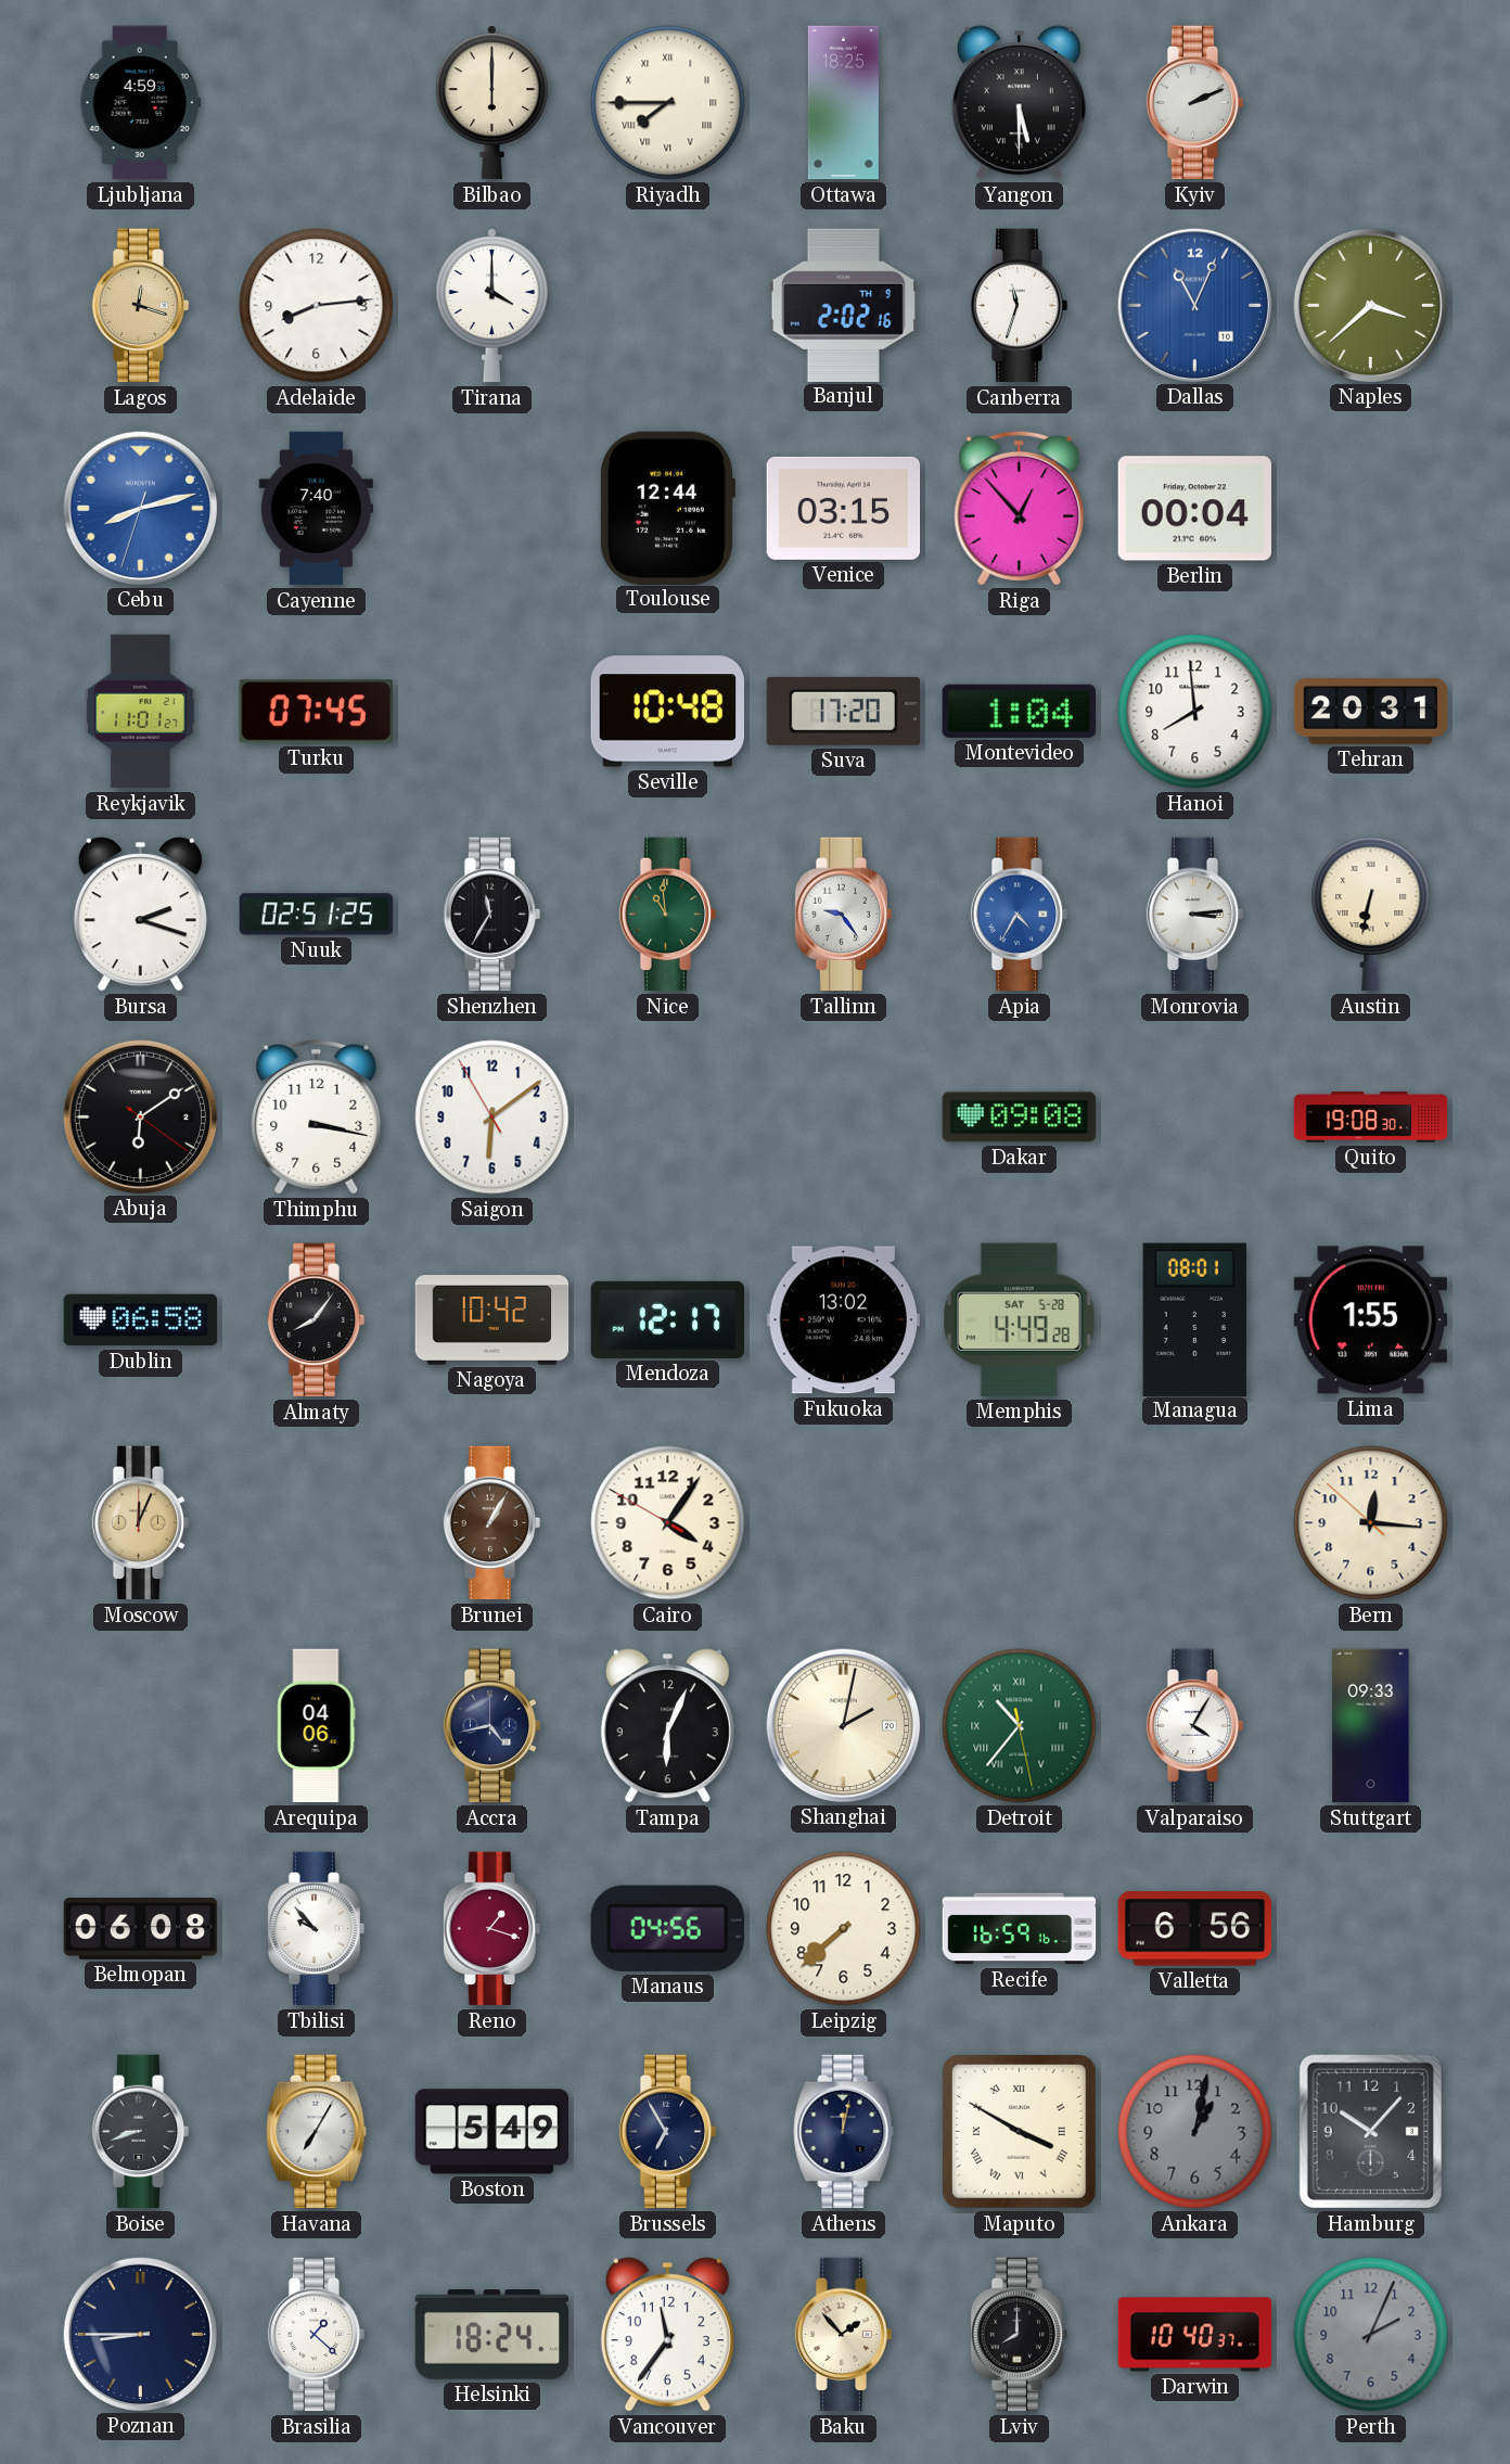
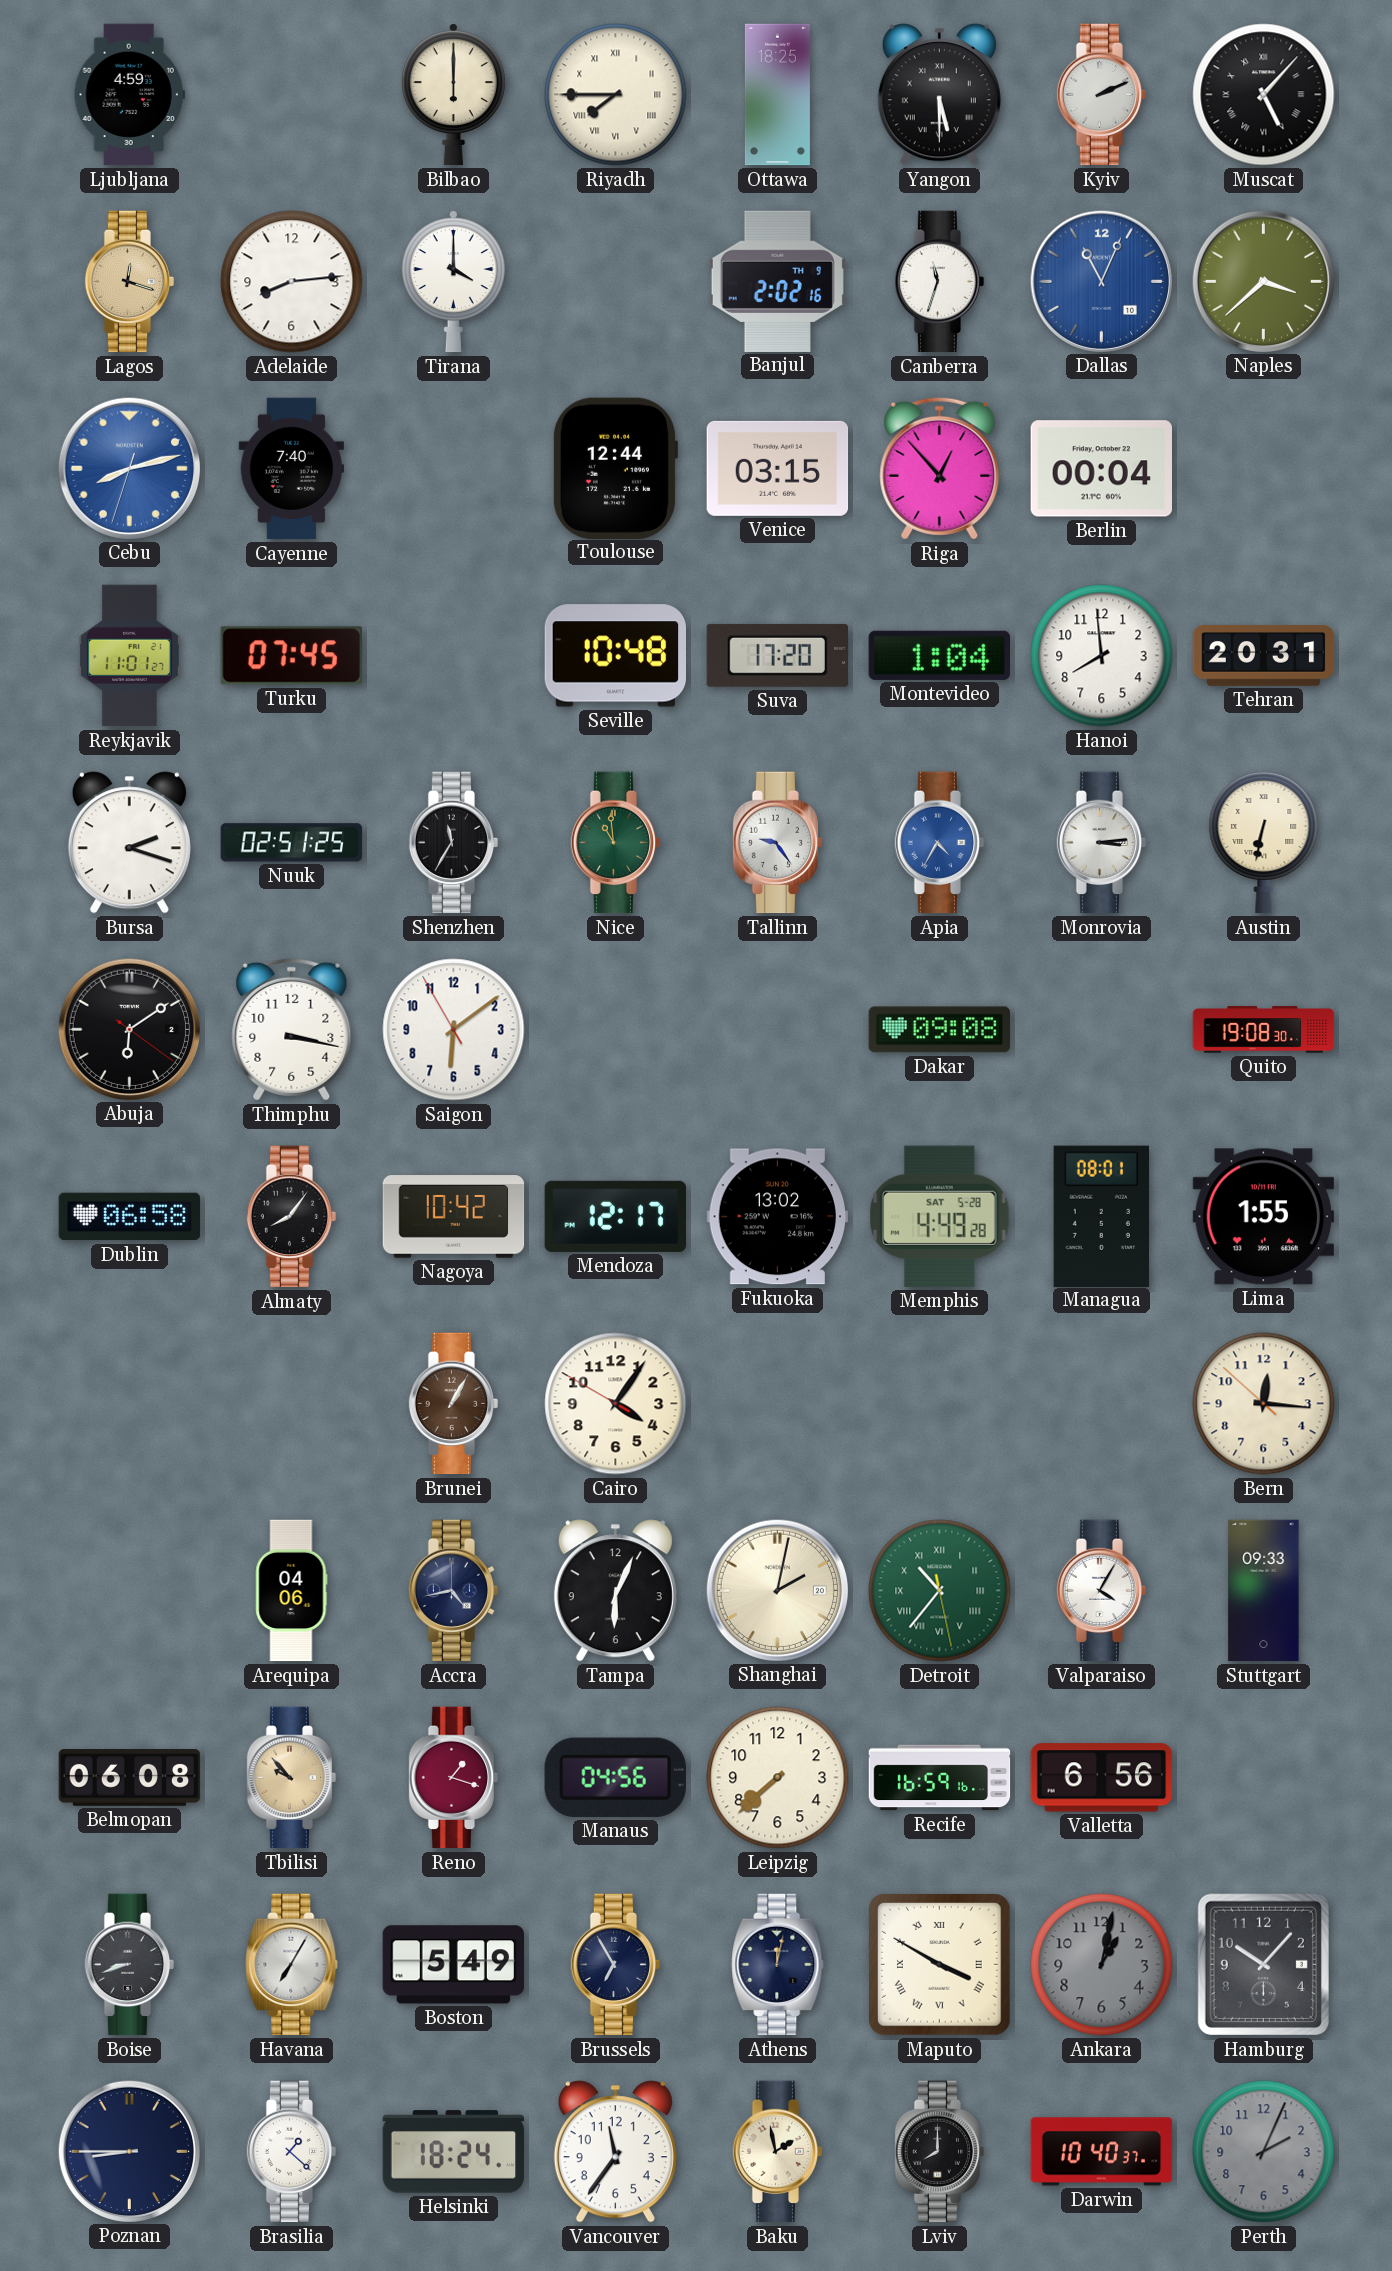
Muscat: none -> 5:07 (1264, 95)
Moscow: 12:04 -> none (141, 1523)
Tbilisi dial: white -> champagne (292, 1778)
Baku: 1:53 -> 1:58 (778, 2152)
